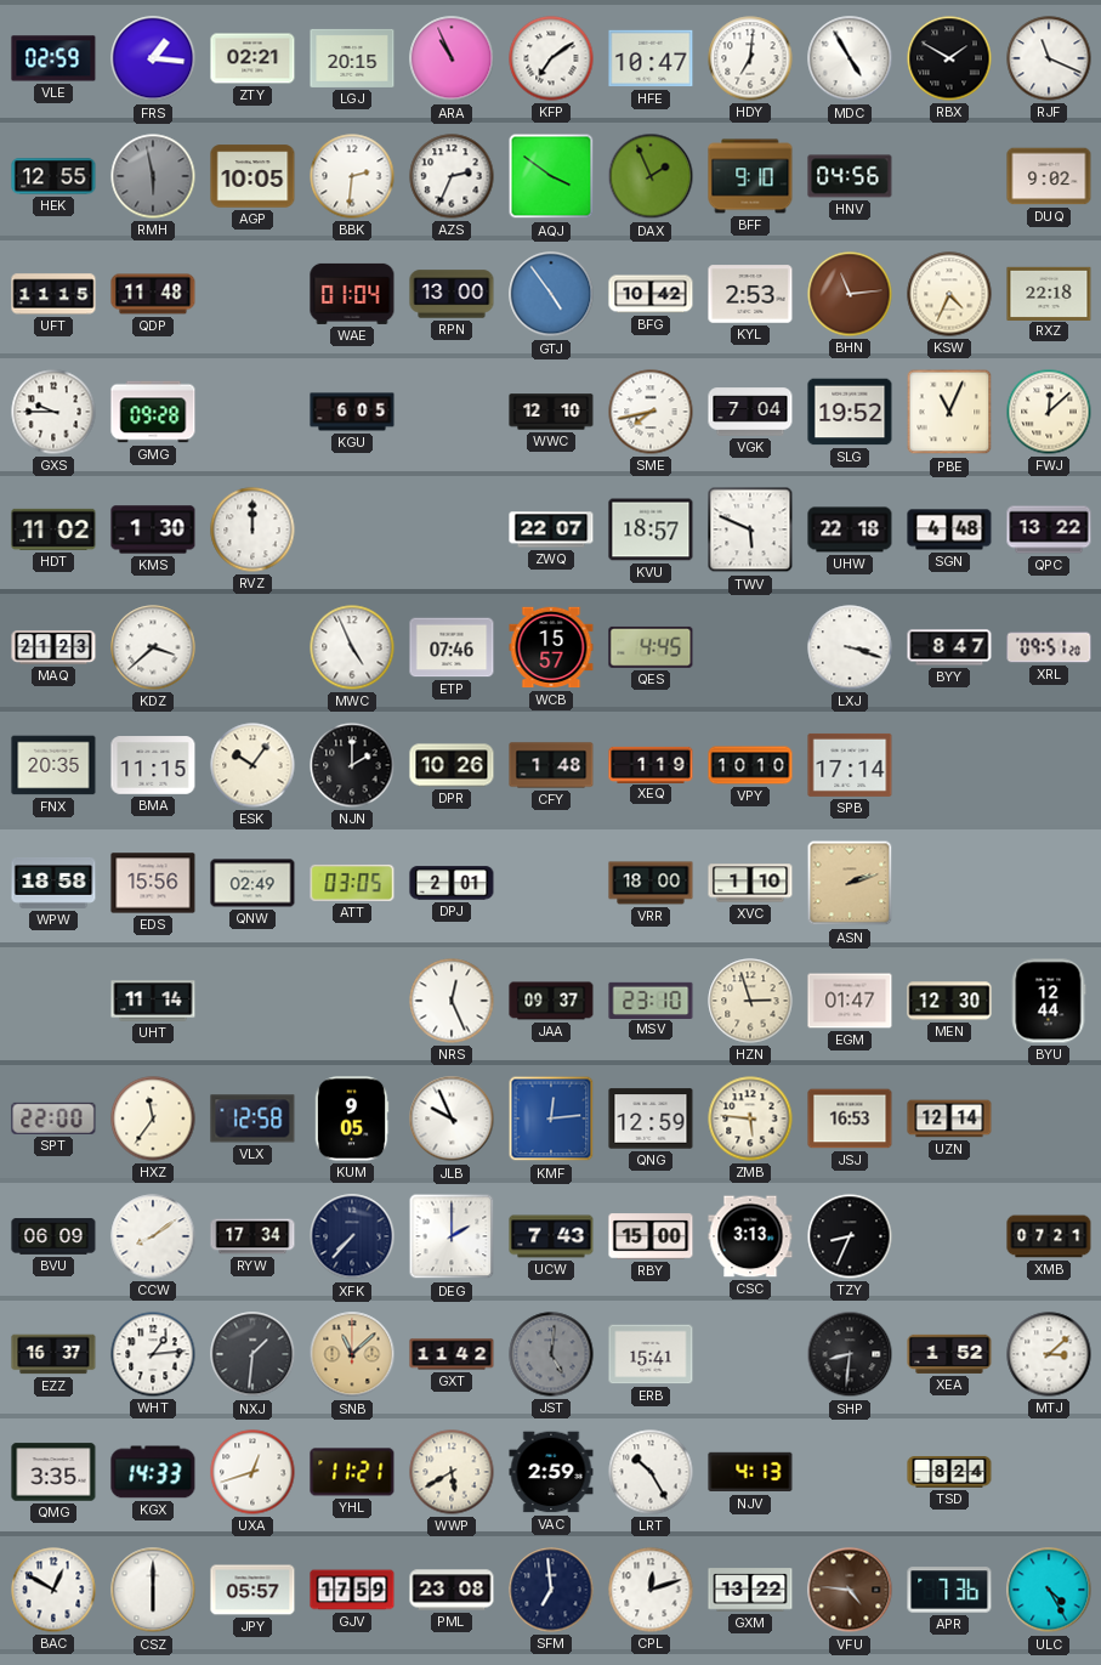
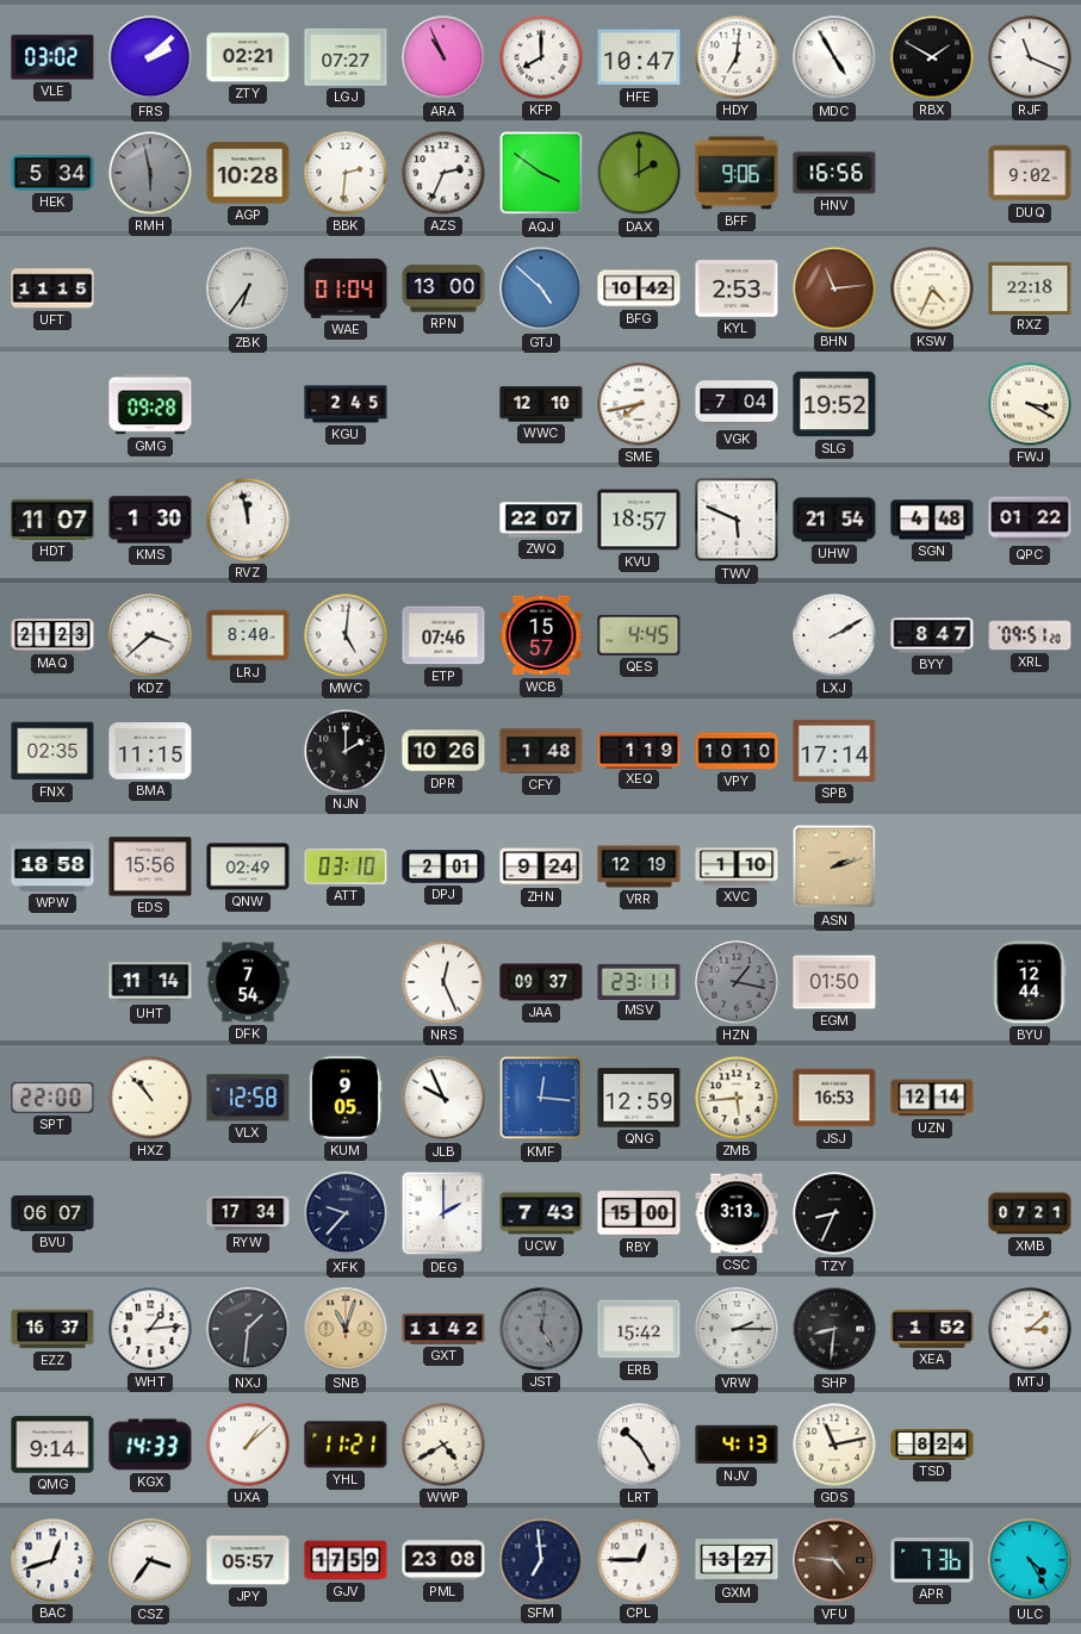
VLE: 02:59 -> 03:02 (52, 57)
FRS: 1:16 -> 2:08 (150, 57)
LGJ: 20:15 -> 07:27 (346, 57)
KFP: 7:09 -> 8:00 (541, 57)
HEK: 12:55 -> 5:34 (52, 173)
AGP: 10:05 -> 10:28 (248, 173)
DAX: 1:56 -> 2:00 (639, 173)
BFF: 9:10 -> 9:06 (737, 173)
HNV: 04:56 -> 16:56 (834, 173)
QDP: 11:48 -> none (153, 294)
ZBK: none -> 6:36 (248, 288)
GTJ: 4:54 -> 4:52 (541, 288)
GXS: 9:45 -> none (53, 412)
KGU: 6:05 -> 2:45 (346, 404)
PBE: 11:04 -> none (949, 412)
FWJ: 12:08 -> 3:20 (1030, 404)
HDT: 11:02 -> 11:07 (52, 520)
RVZ: 12:00 -> 11:58 (248, 520)
UHW: 22:18 -> 21:54 (834, 520)
QPC: 13:22 -> 01:22 (1030, 520)
LRJ: none -> 8:40 (248, 635)
MWC: 4:56 -> 5:01 (346, 635)
LXJ: 3:18 -> 2:10 (834, 635)
FNX: 20:35 -> 02:35 (52, 751)
ESK: 10:06 -> none (252, 765)
ATT: 03:05 -> 03:10 (346, 866)
ZHN: none -> 9:24 (541, 866)
VRR: 18:00 -> 12:19 (639, 866)
DFK: none -> 7:54 (248, 982)
MSV: 23:10 -> 23:11 (639, 981)
HZN: 2:57 -> 1:17 (737, 982)
HZN dial: cream -> grey (737, 982)
EGM: 01:47 -> 01:50 (834, 982)
MEN: 12:30 -> none (949, 1001)
HXZ: 11:36 -> 10:53 (150, 1098)
KMF: 12:14 -> 12:16 (541, 1098)
ZMB: 5:46 -> 5:44 (737, 1098)
BVU: 06:09 -> 06:07 (52, 1213)
CCW: 8:09 -> none (153, 1236)
XFK: 7:37 -> 9:37 (346, 1213)
SNB: 11:08 -> 11:03 (346, 1329)
ERB: 15:41 -> 15:42 (639, 1329)
VRW: none -> 2:15 (737, 1329)
QMG: 3:35 -> 9:14 (52, 1444)
UXA: 12:42 -> 1:08 (248, 1444)
WWP: 5:40 -> 4:40 (443, 1444)
VAC: 2:59 -> none (551, 1472)
GDS: none -> 11:13 (834, 1444)
BAC: 12:50 -> 12:42 (52, 1560)
CSZ: 6:00 -> 3:36 (150, 1560)
CPL: 12:12 -> 12:45 (639, 1560)
GXM: 13:22 -> 13:27 (737, 1560)
